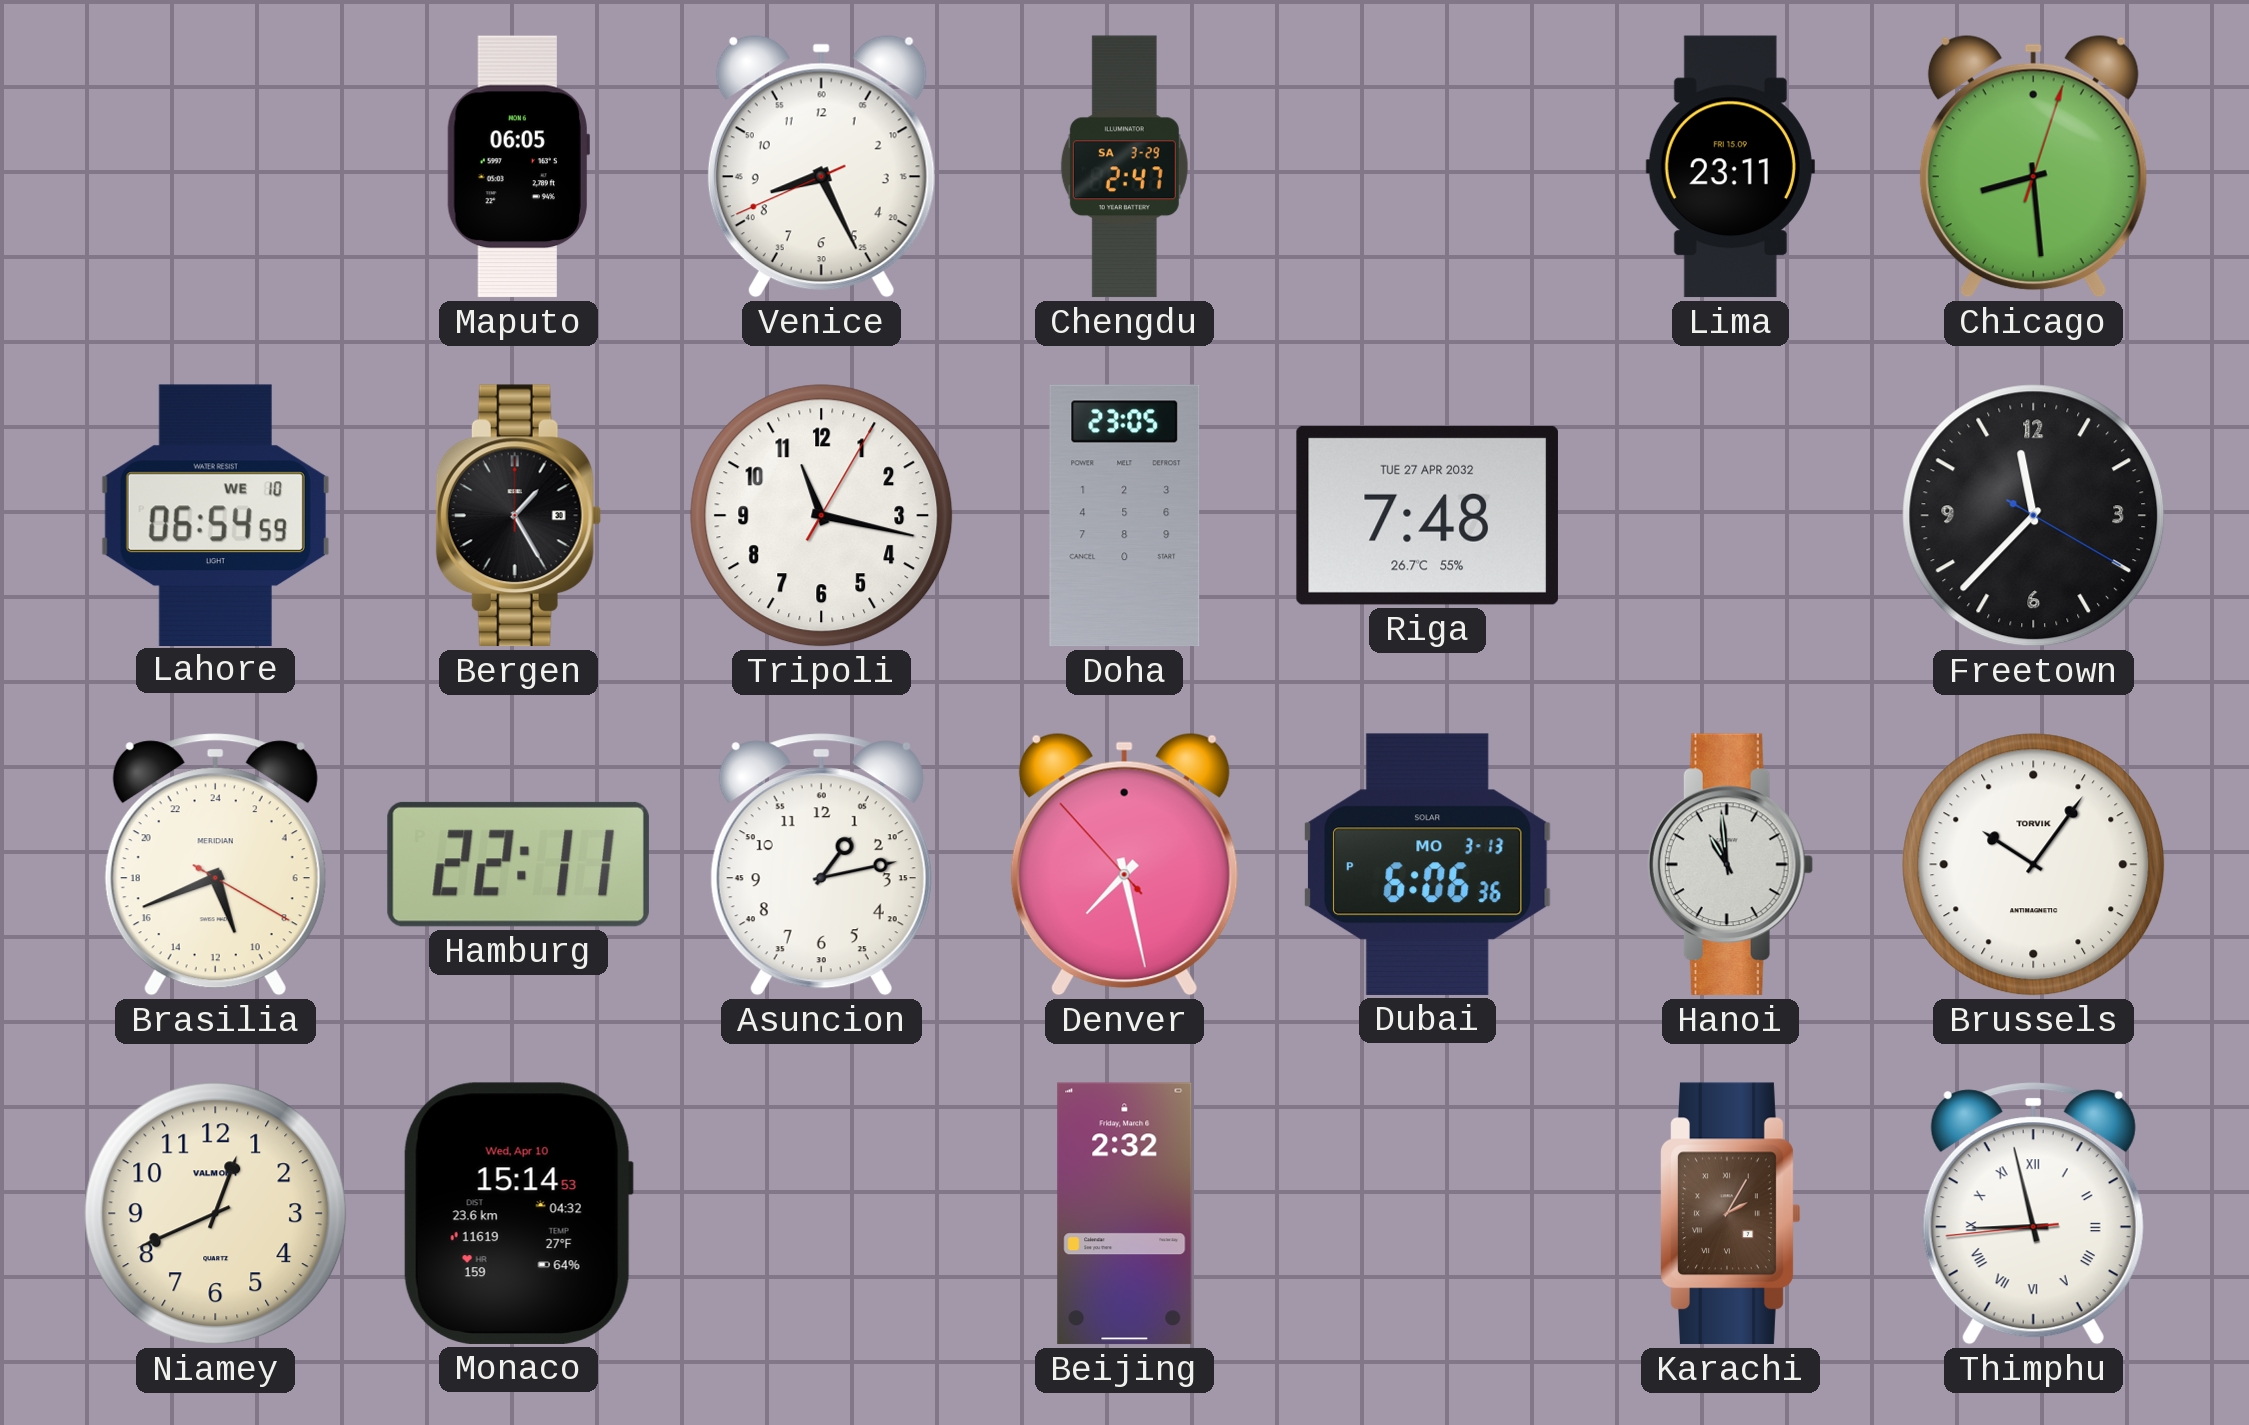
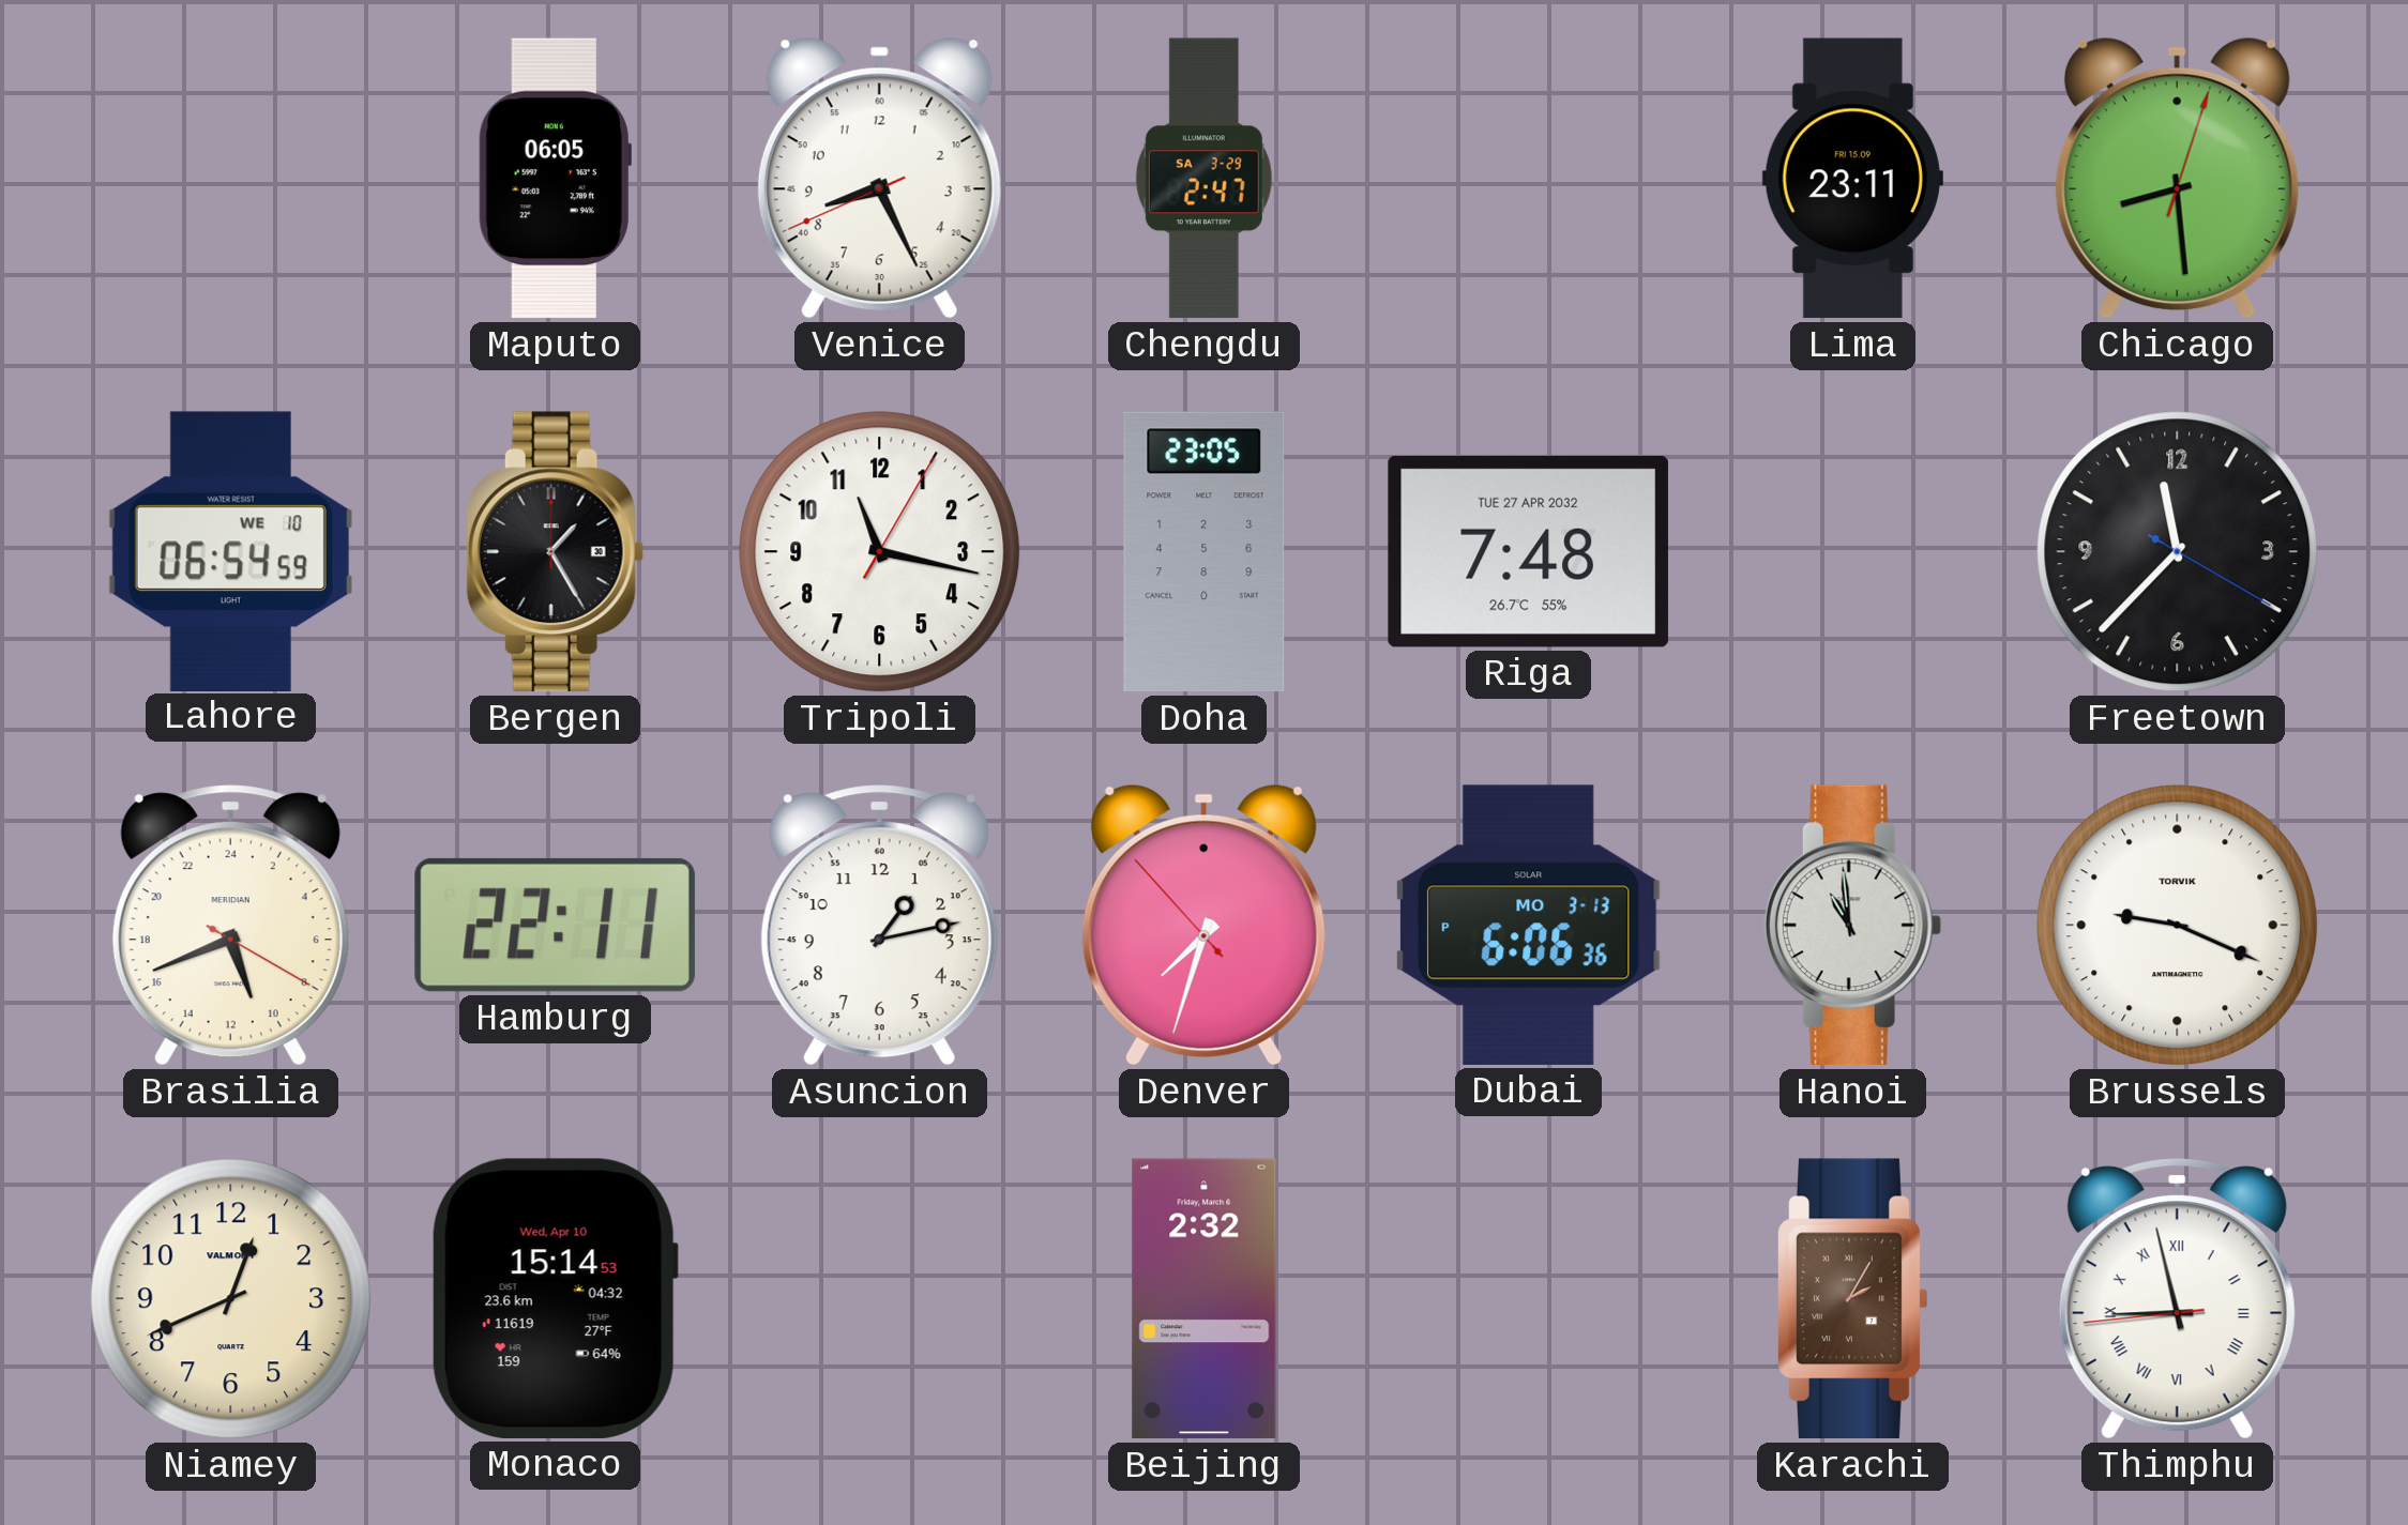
Denver: 7:27 -> 7:32 (1203, 925)
Brussels: 10:06 -> 9:19 (2178, 926)
